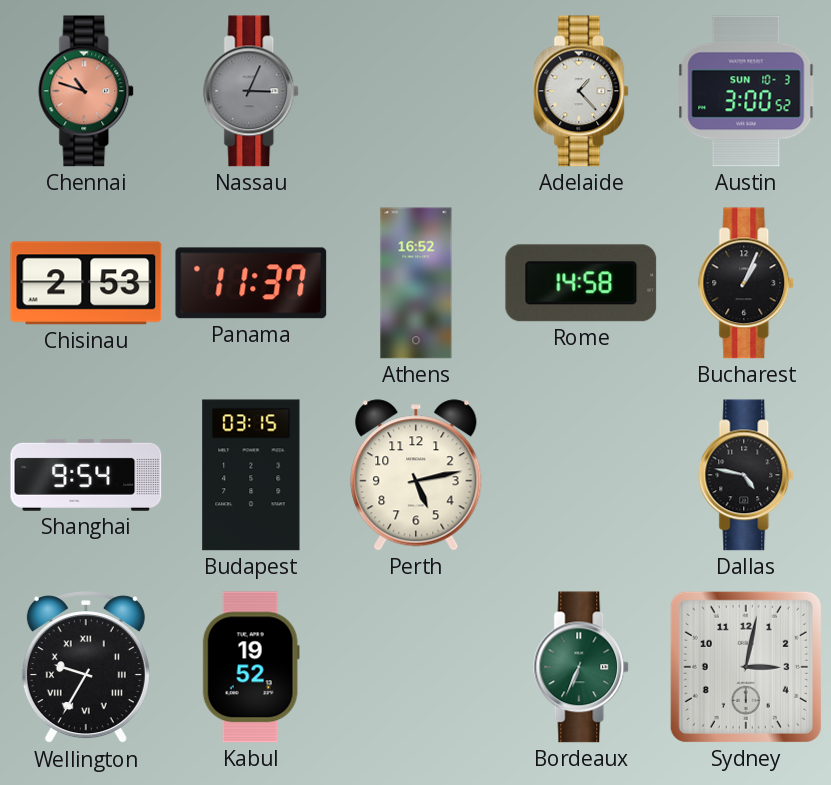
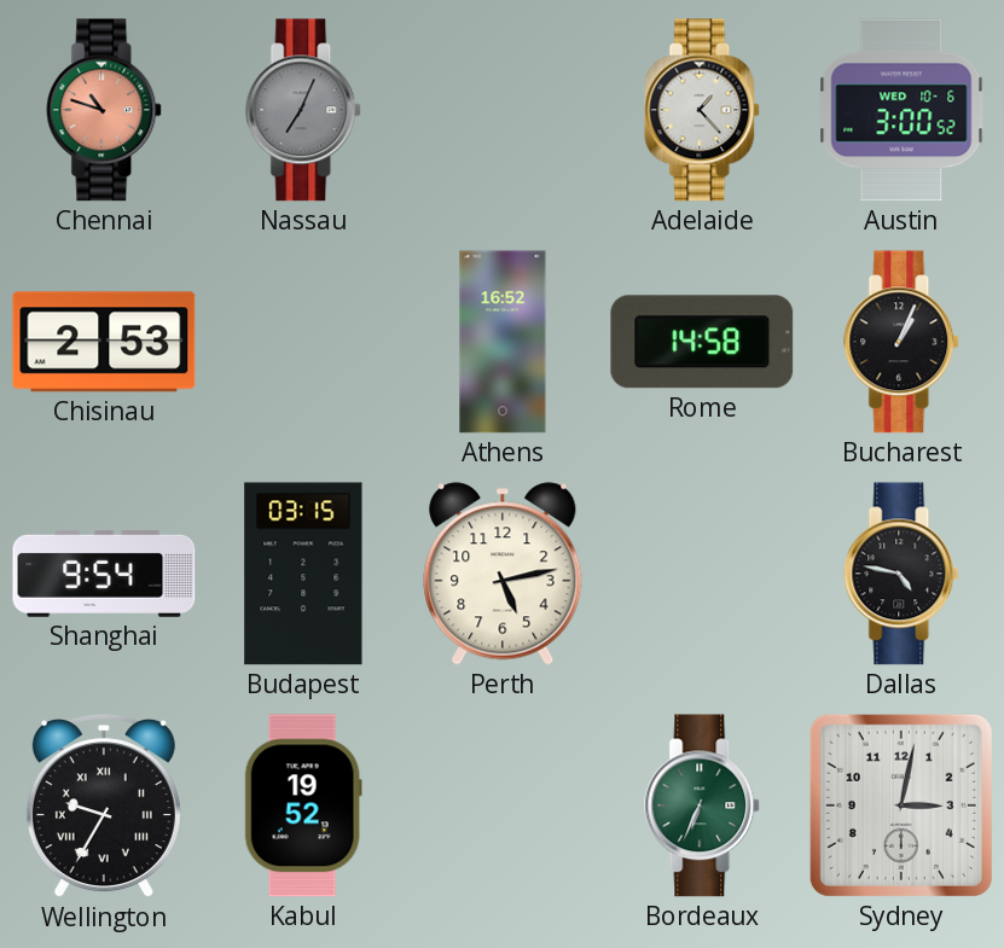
Nassau: 3:04 -> 7:04 (304, 110)
Austin date: SUN 10-3 -> WED 10-6 (901, 110)
Panama: 11:37 -> none (251, 283)
